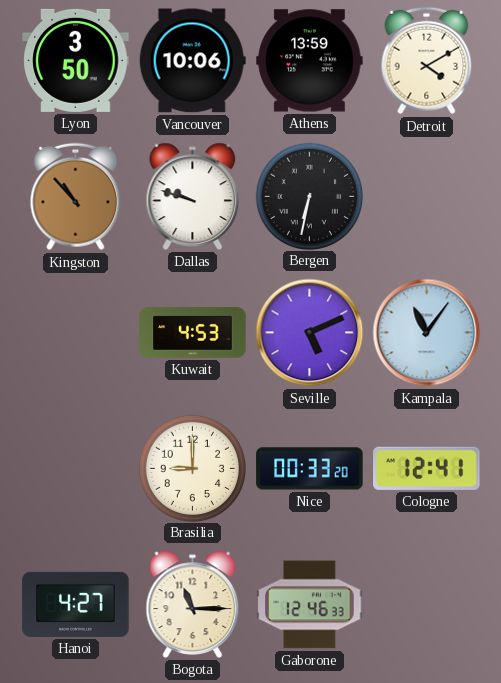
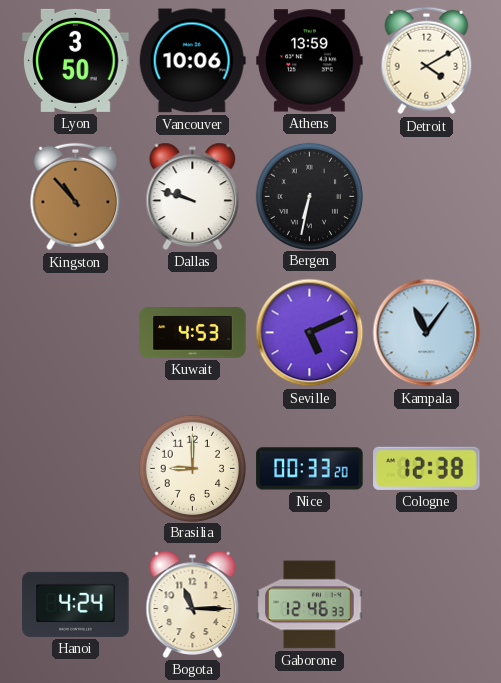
Cologne: 12:41 -> 12:38 (427, 468)
Hanoi: 4:27 -> 4:24 (76, 604)
